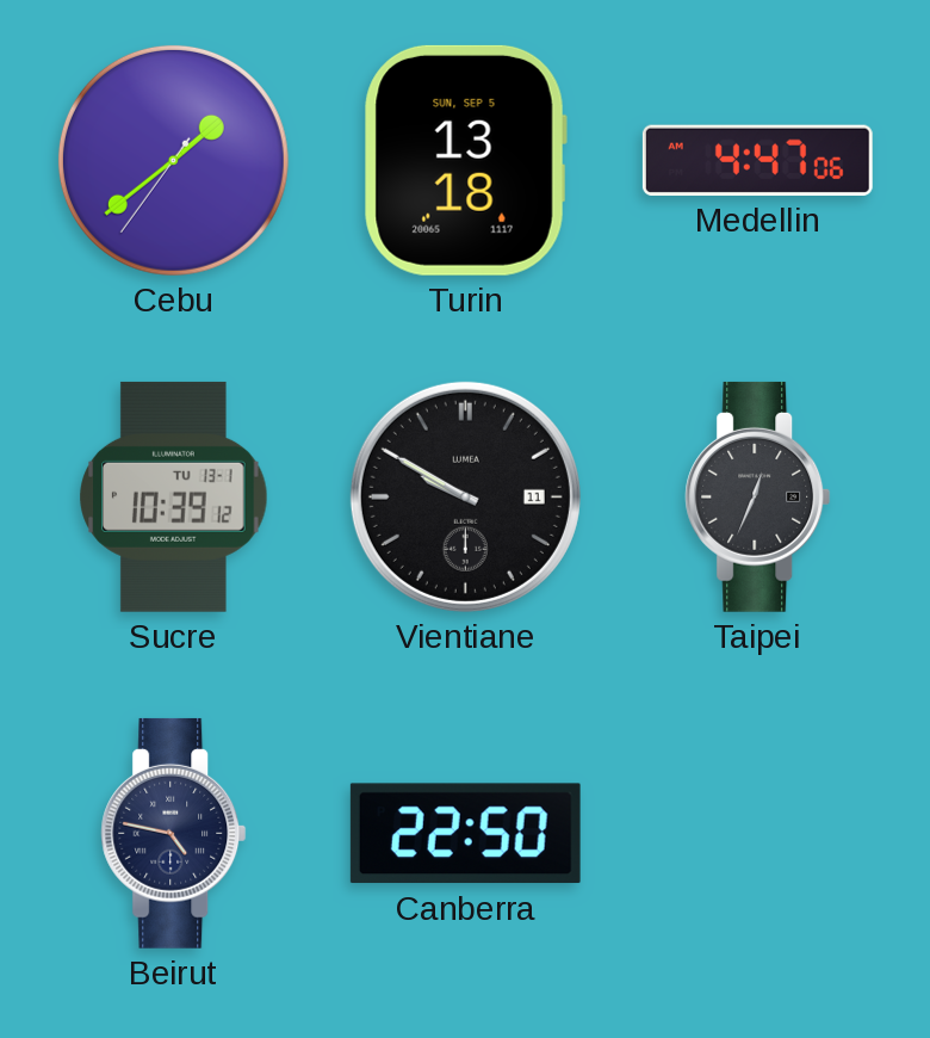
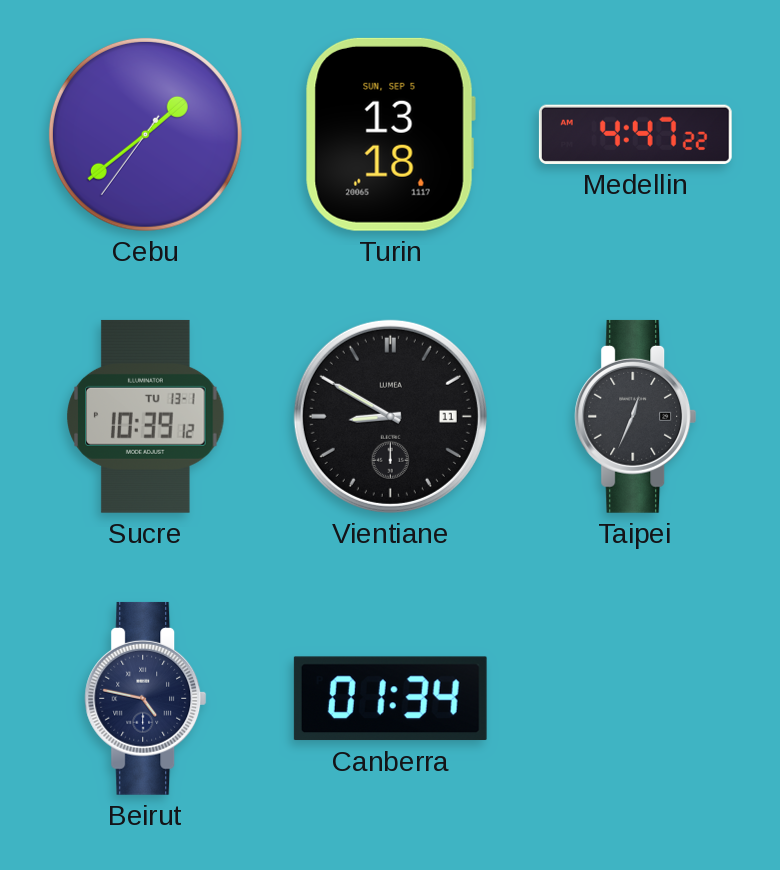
Medellin: 4:47:06 -> 4:47:22 (635, 134)
Vientiane: 9:50 -> 8:50 (390, 416)
Canberra: 22:50 -> 01:34 (390, 699)
